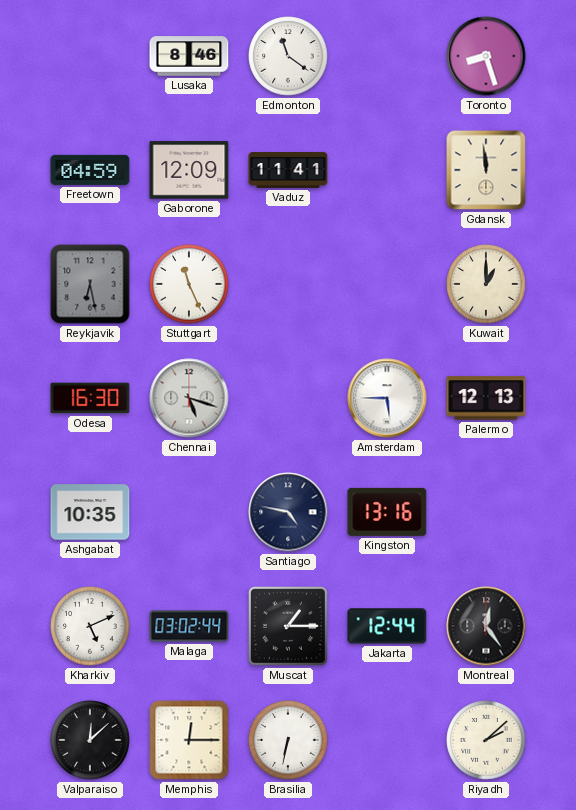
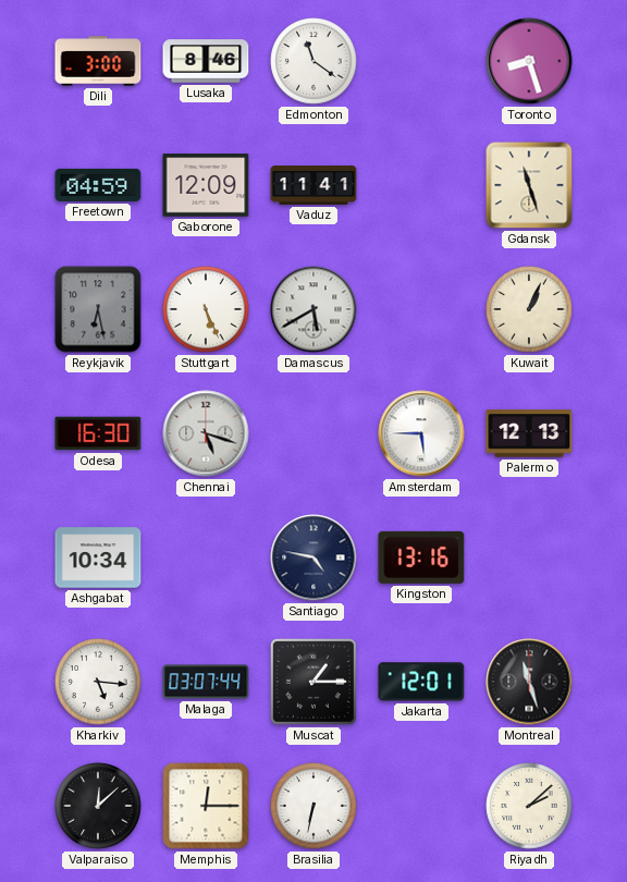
Dili: none -> 3:00 (98, 61)
Gdansk: 11:59 -> 11:27 (529, 185)
Stuttgart: 11:26 -> 5:26 (206, 309)
Damascus: none -> 5:40 (313, 309)
Kuwait: 1:00 -> 1:04 (529, 309)
Ashgabat: 10:35 -> 10:34 (98, 558)
Kharkiv: 5:11 -> 5:16 (98, 682)
Malaga: 03:02 -> 03:07 (206, 682)
Jakarta: 12:44 -> 12:01 (421, 682)
Montreal: 12:24 -> 11:27 (529, 682)
